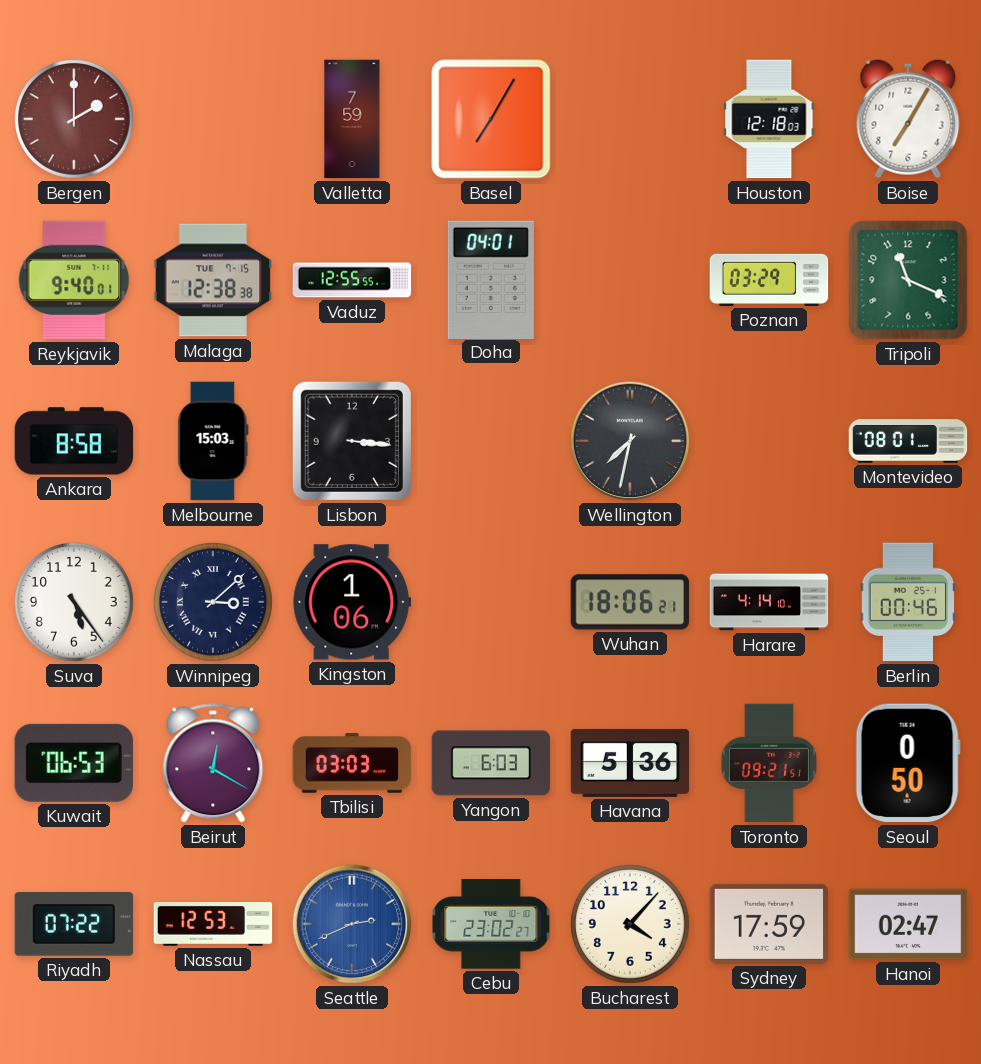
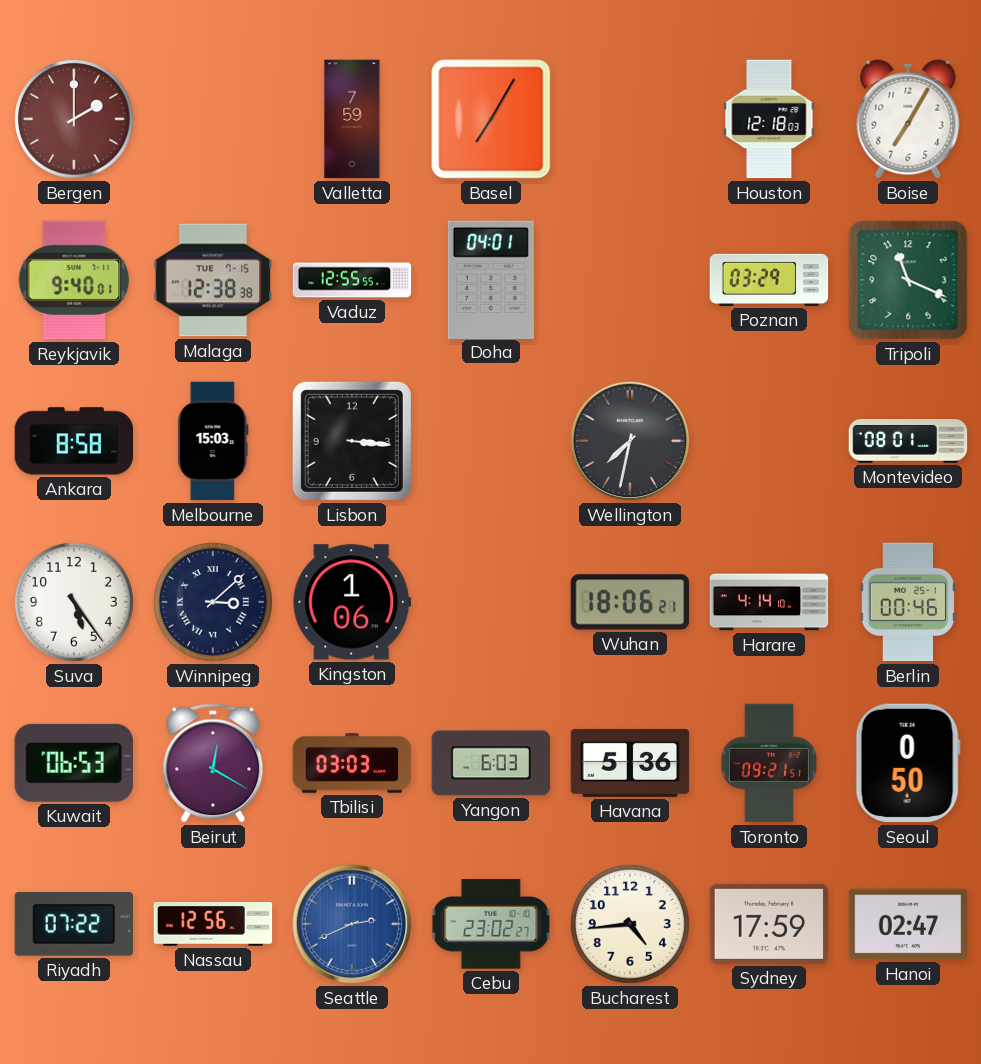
Nassau: 12:53 -> 12:56 (213, 924)
Bucharest: 4:07 -> 4:44 (631, 925)
